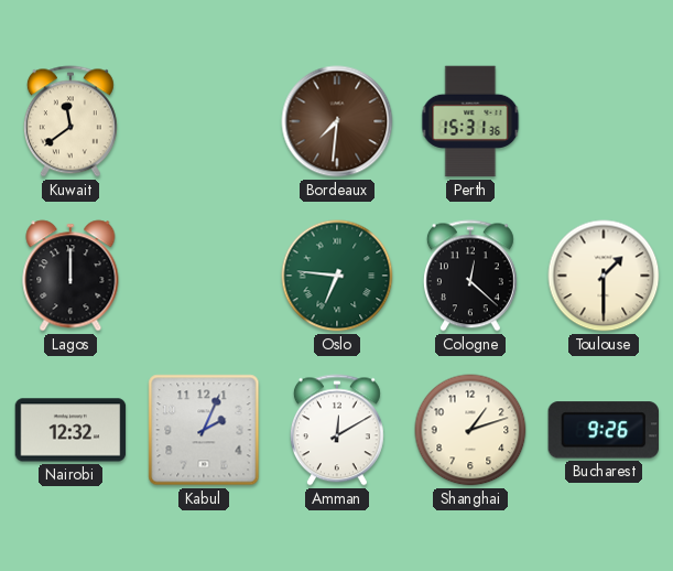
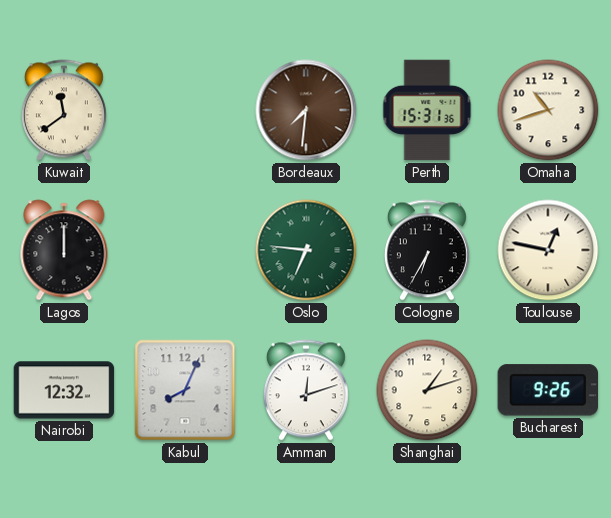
Omaha: none -> 10:42 (548, 110)
Cologne: 12:22 -> 6:35 (427, 250)
Toulouse: 1:30 -> 12:47 (548, 250)
Kabul: 2:04 -> 8:04 (185, 390)
Amman: 12:10 -> 12:12 (306, 390)
